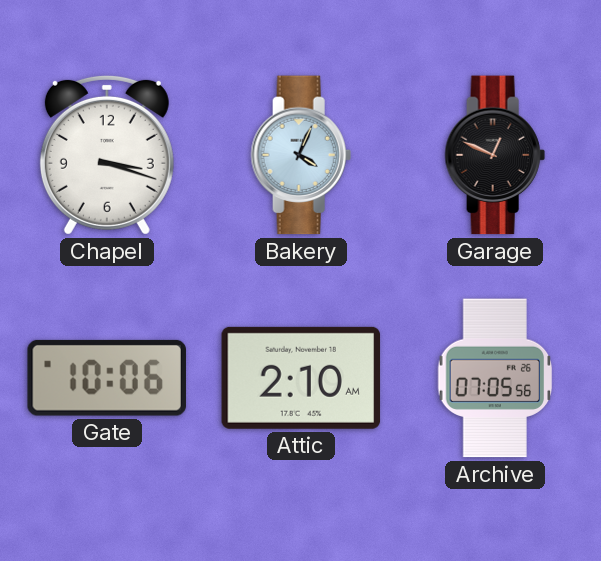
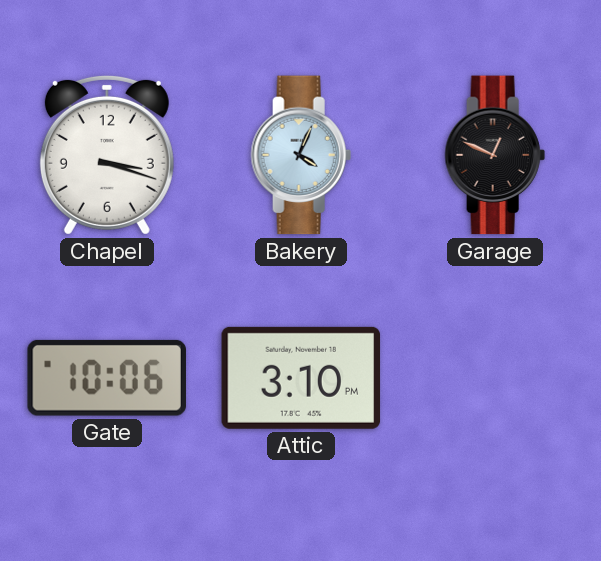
Attic: 2:10 -> 3:10 (301, 378)
Archive: 07:05 -> none (495, 378)
